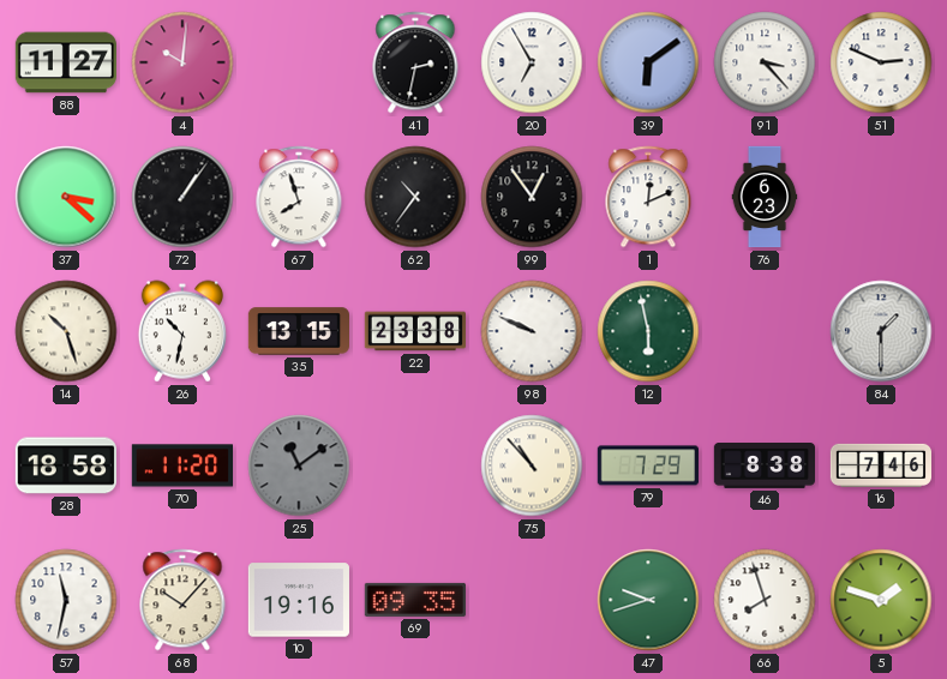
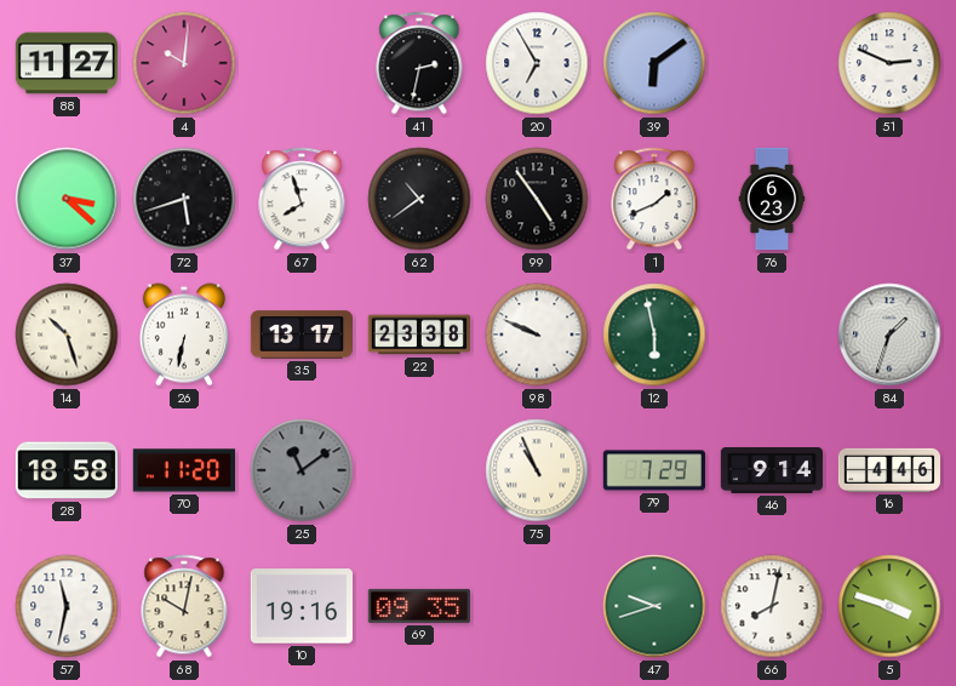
91: 3:23 -> none (765, 62)
72: 1:06 -> 5:42 (184, 199)
62: 10:36 -> 10:39 (419, 199)
99: 12:54 -> 4:54 (537, 199)
1: 12:11 -> 1:41 (654, 199)
26: 10:32 -> 6:32 (184, 335)
35: 13:15 -> 13:17 (300, 335)
84: 1:30 -> 1:33 (889, 335)
75: 10:53 -> 10:56 (537, 470)
46: 8:38 -> 9:14 (772, 471)
16: 7:46 -> 4:46 (889, 470)
68: 10:07 -> 10:02 (184, 606)
66: 7:57 -> 8:02 (772, 606)
5: 1:48 -> 3:48 (889, 606)
